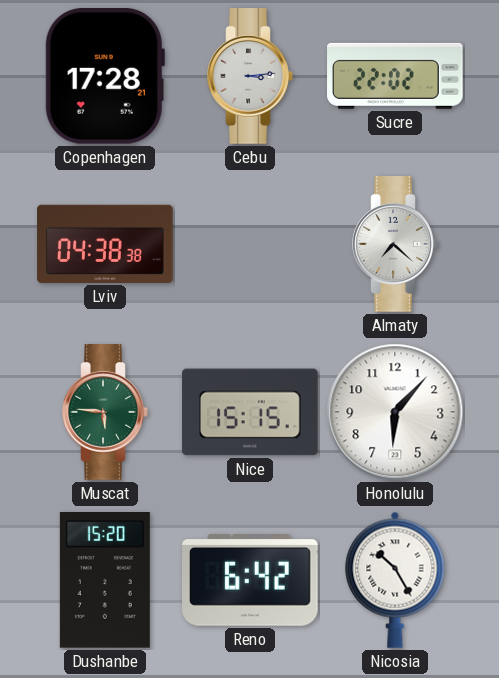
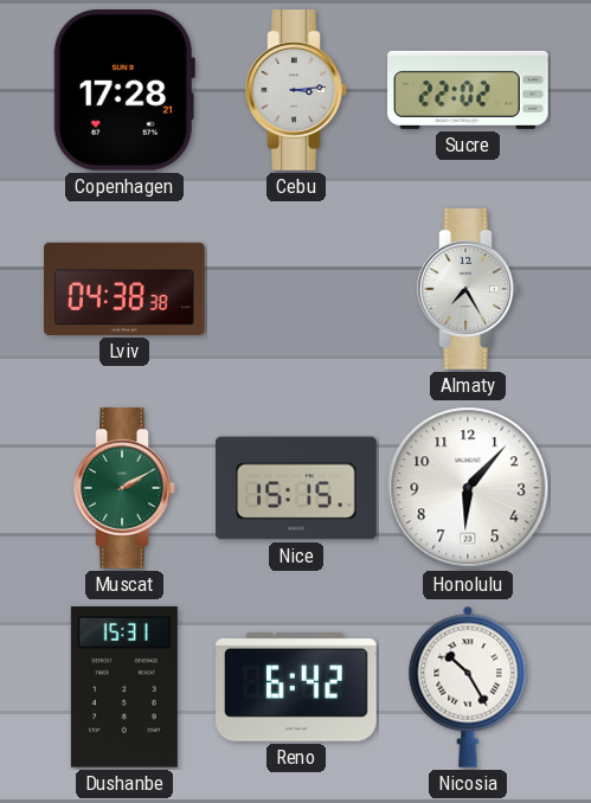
Almaty: 7:22 -> 7:25 (468, 289)
Muscat: 5:46 -> 2:10 (124, 488)
Dushanbe: 15:20 -> 15:31 (124, 688)
